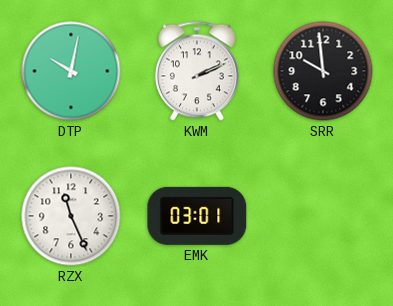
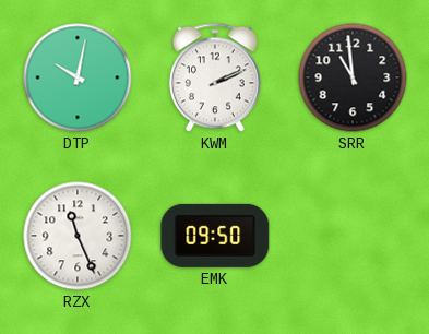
SRR: 9:59 -> 10:59 (353, 77)
EMK: 03:01 -> 09:50 (215, 236)
